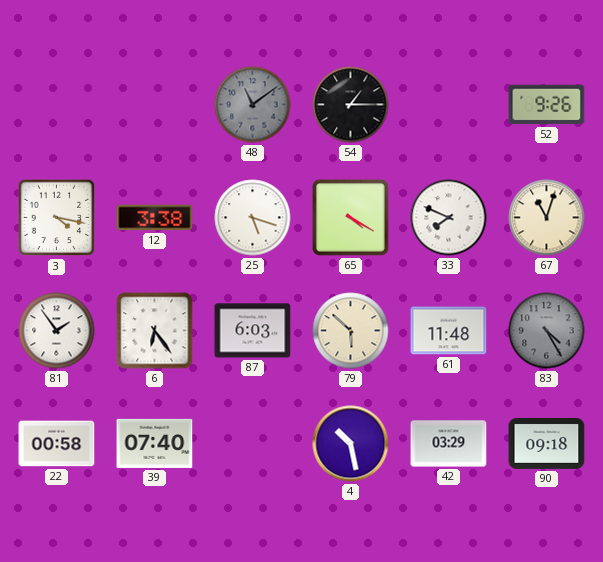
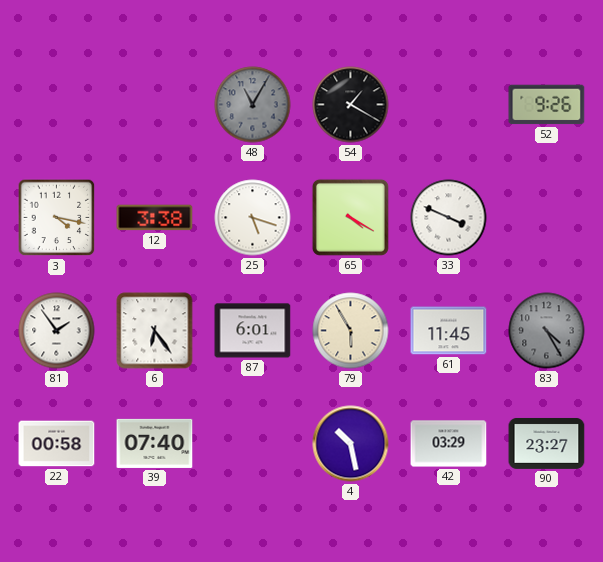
48: 11:09 -> 11:05 (253, 105)
54: 1:15 -> 1:20 (351, 105)
33: 7:49 -> 3:49 (449, 218)
67: 11:03 -> none (547, 218)
87: 6:03 -> 6:01 (253, 331)
79: 5:52 -> 5:55 (351, 331)
61: 11:48 -> 11:45 (449, 331)
90: 09:18 -> 23:27 (547, 443)
